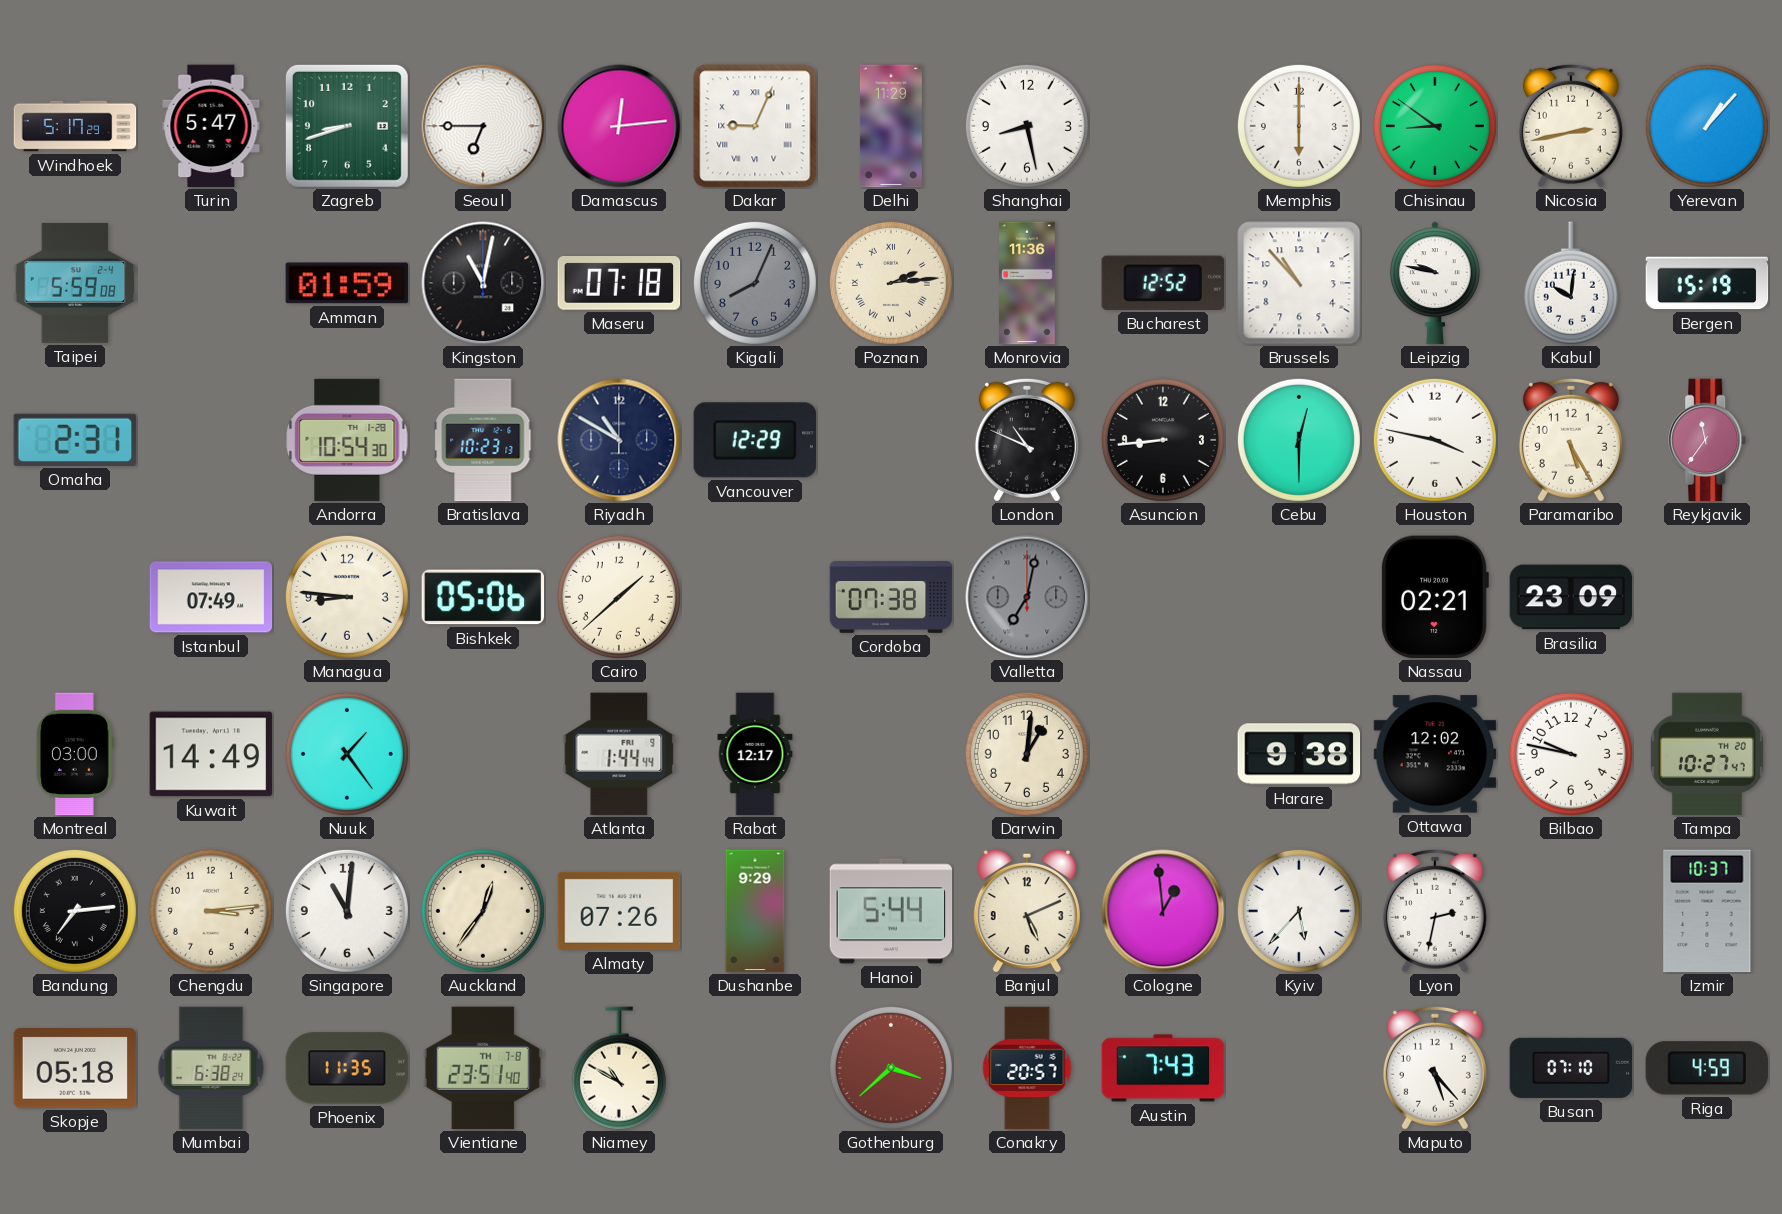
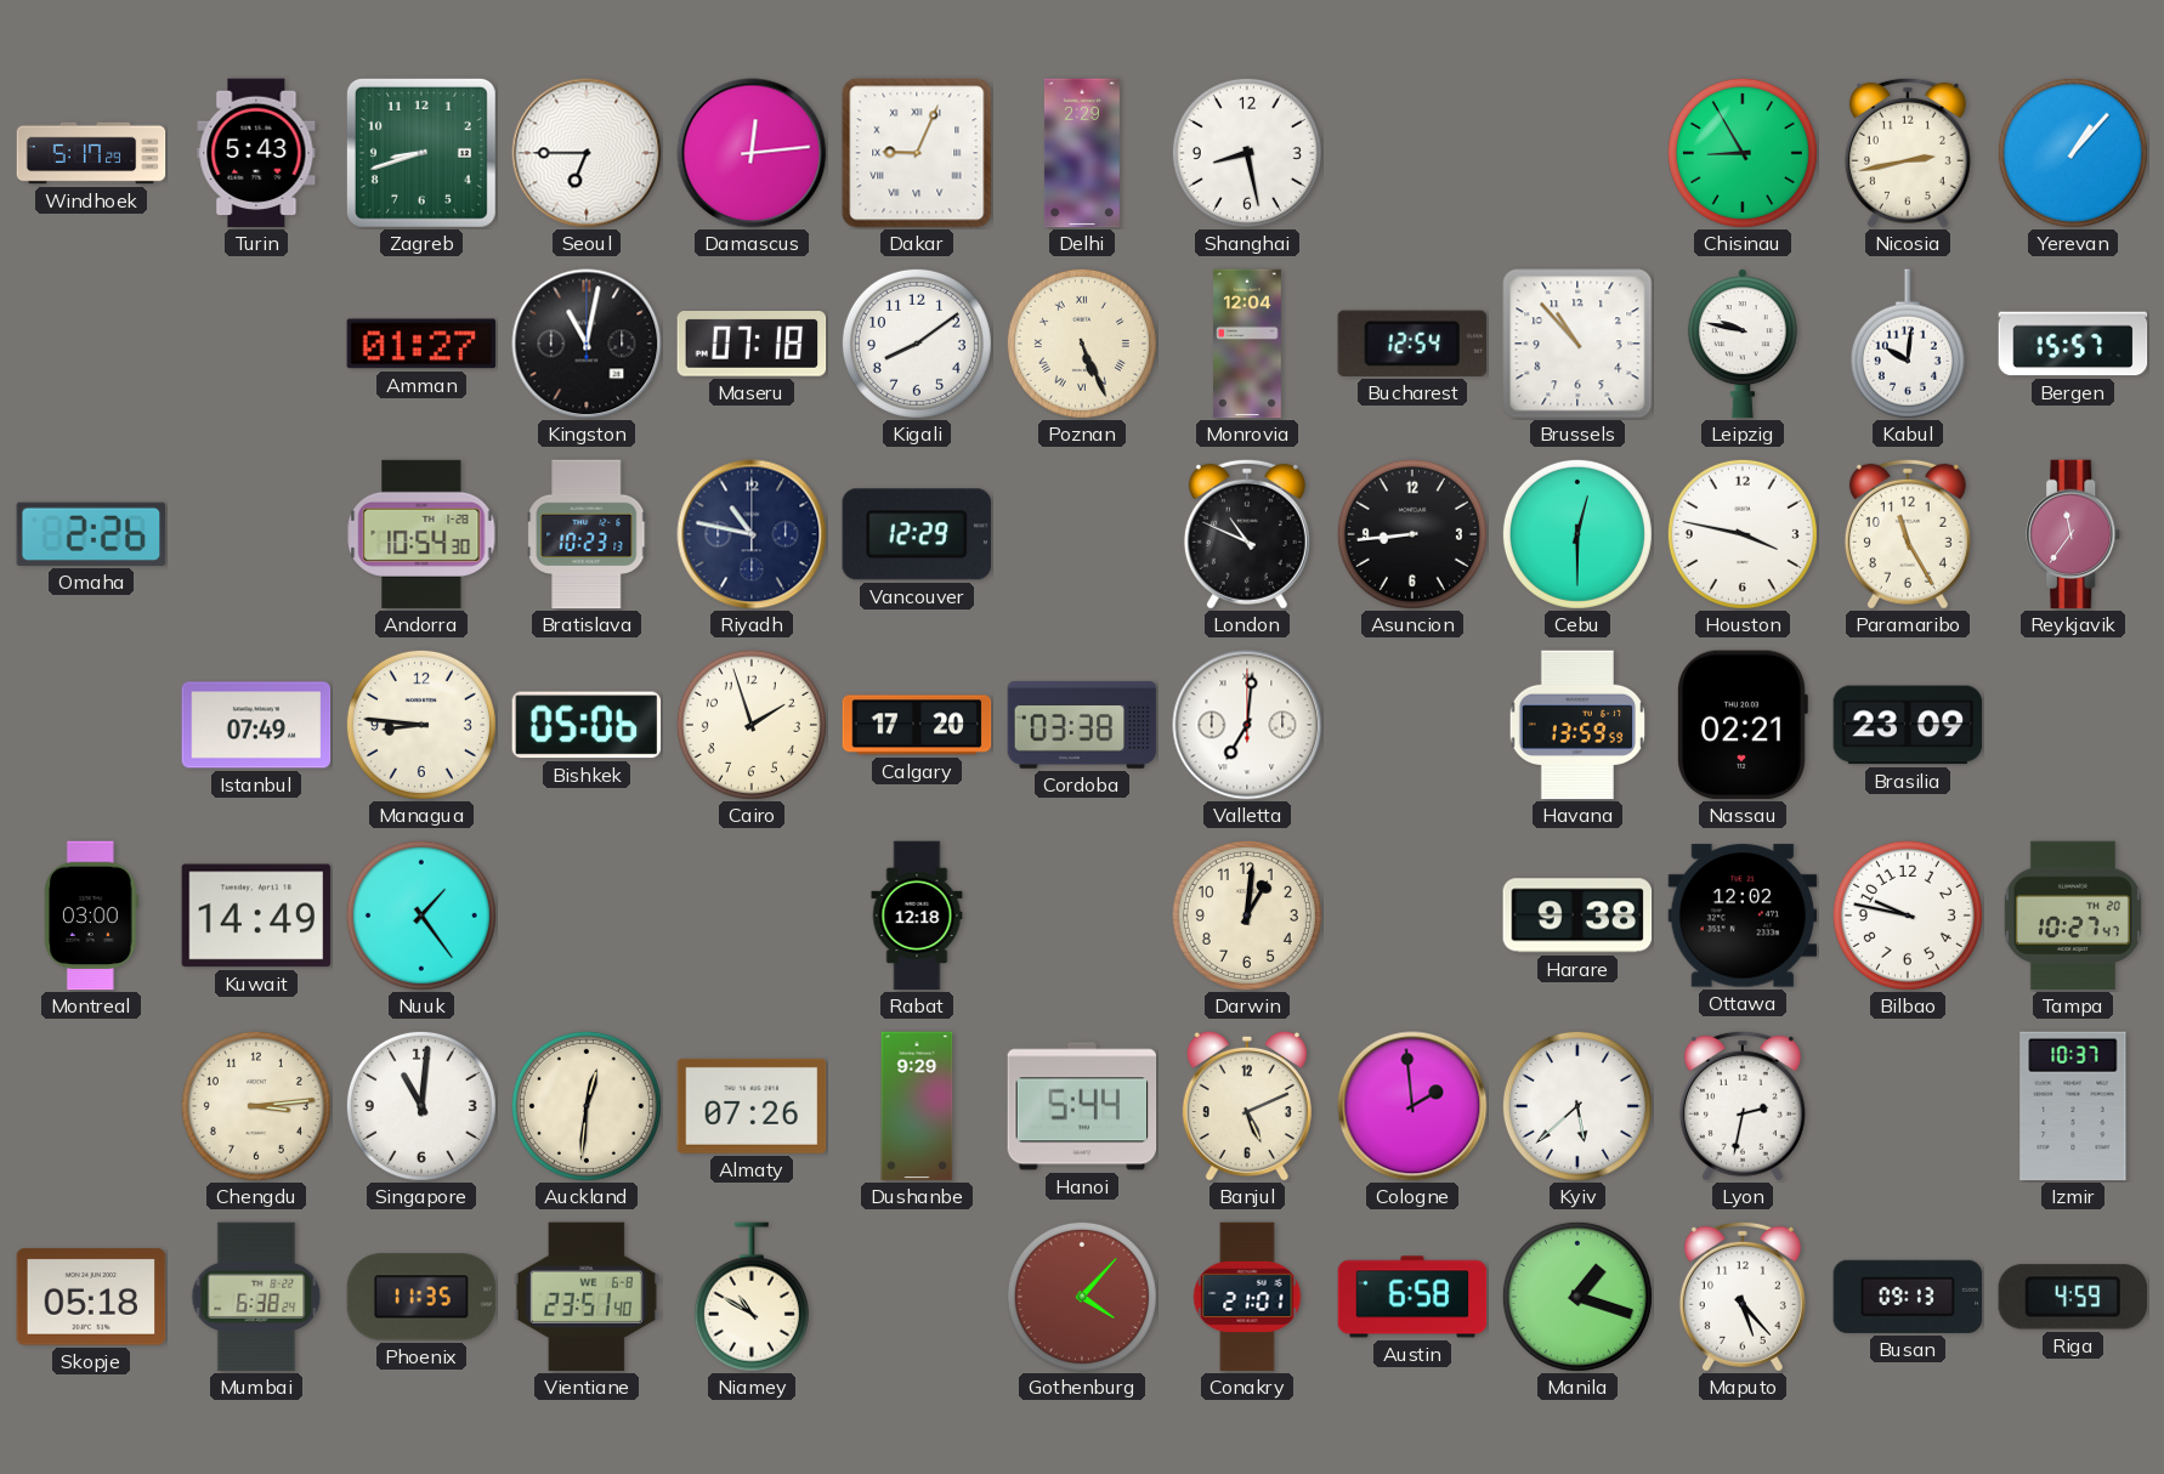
Turin: 5:47 -> 5:43 (256, 153)
Delhi: 11:29 -> 2:29 (1082, 153)
Memphis: 6:00 -> none (1299, 126)
Chisinau: 8:51 -> 8:55 (1743, 153)
Taipei: 5:59 -> none (75, 283)
Amman: 01:59 -> 01:27 (421, 344)
Kigali: 8:04 -> 8:09 (917, 344)
Kigali dial: grey -> white (917, 344)
Poznan: 2:14 -> 5:26 (1082, 344)
Monrovia: 11:36 -> 12:04 (1248, 344)
Bucharest: 12:52 -> 12:54 (1411, 344)
Bergen: 15:19 -> 15:57 (2073, 344)
Omaha: 2:31 -> 2:26 (91, 534)
Riyadh: 10:50 -> 10:47 (752, 534)
Paramaribo: 5:25 -> 11:25 (1908, 534)
Cairo: 1:38 -> 1:57 (752, 725)
Calgary: none -> 17:20 (917, 725)
Cordoba: 07:38 -> 03:38 (1082, 725)
Valletta: 7:02 -> 7:01 (1247, 725)
Valletta dial: grey -> white (1247, 725)
Havana: none -> 13:59 (1577, 725)
Atlanta: 1:44 -> none (619, 754)
Rabat: 12:17 -> 12:18 (917, 915)
Bandung: 7:14 -> none (75, 911)
Auckland: 12:36 -> 12:31 (587, 1106)
Cologne: 12:59 -> 1:59 (1412, 1106)
Kyiv: 5:37 -> 5:38 (1577, 1106)
Vientiane date: TH 7-8 -> WE 6-8 (587, 1297)
Gothenburg: 3:38 -> 4:07 (1082, 1297)
Conakry: 20:57 -> 21:01 (1247, 1297)
Austin: 7:43 -> 6:58 (1412, 1297)
Manila: none -> 1:18 (1577, 1297)
Busan: 07:10 -> 09:13 (1908, 1297)
